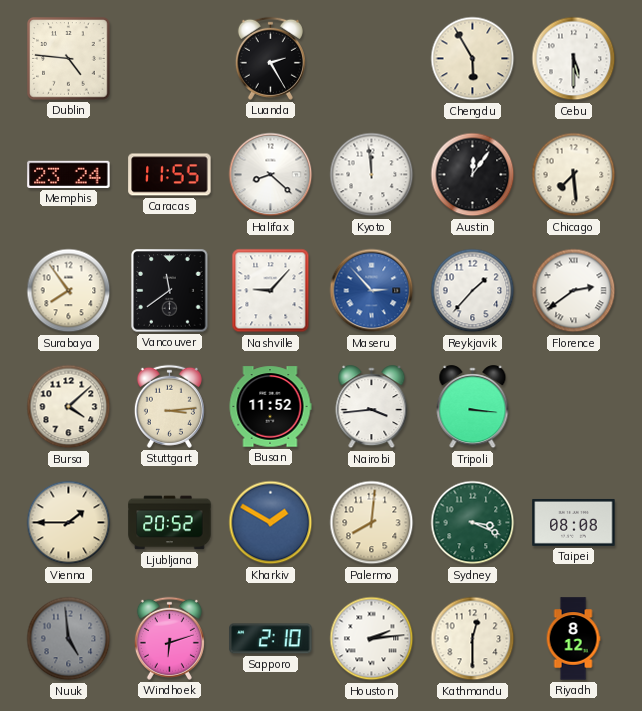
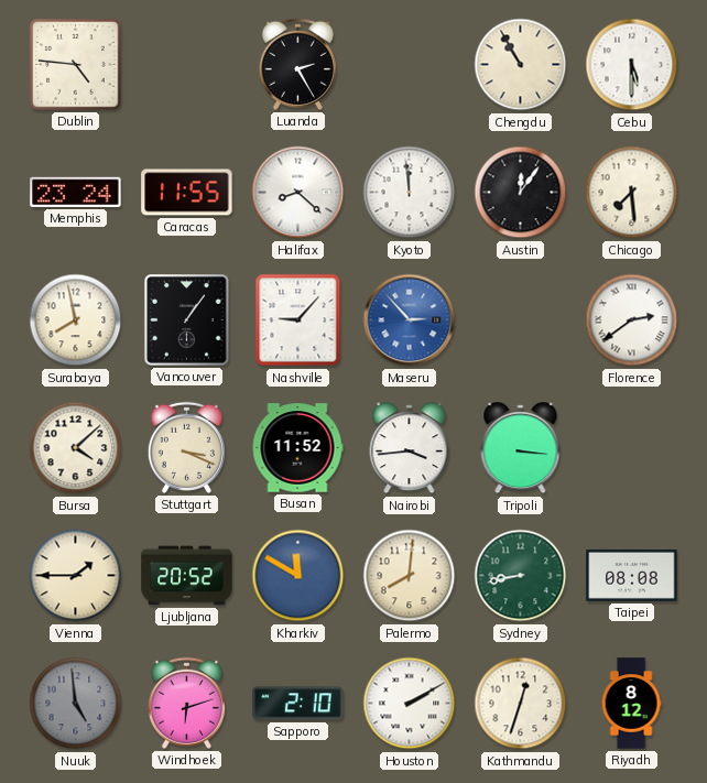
Chengdu: 5:55 -> 10:55 (521, 65)
Surabaya: 7:54 -> 7:58 (76, 320)
Vancouver: 11:39 -> 1:06 (187, 320)
Reykjavik: 1:37 -> none (473, 291)
Stuttgart: 3:14 -> 3:19 (186, 447)
Kharkiv: 1:50 -> 11:50 (298, 576)
Sydney: 3:19 -> 8:43 (521, 576)
Houston: 2:14 -> 2:10 (410, 704)
Kathmandu: 12:30 -> 12:33 (521, 704)
